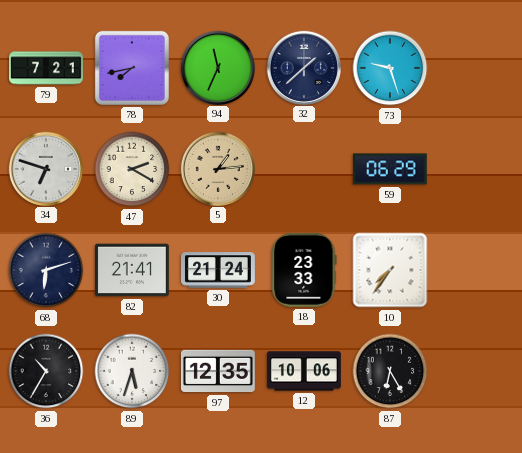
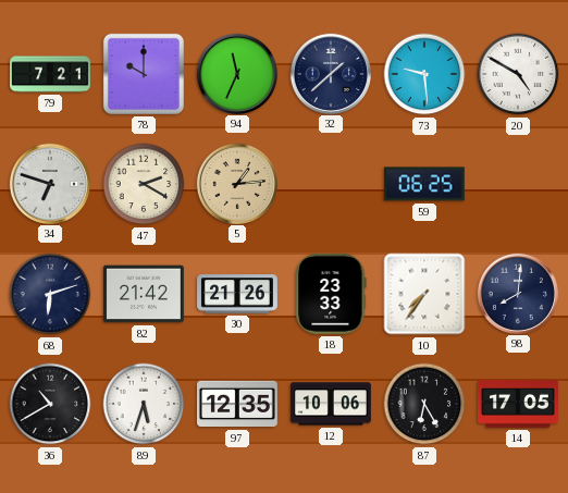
78: 7:43 -> 10:00 (144, 74)
73: 9:27 -> 9:29 (424, 74)
20: none -> 4:50 (518, 74)
59: 06:29 -> 06:25 (424, 184)
82: 21:41 -> 21:42 (144, 294)
30: 21:24 -> 21:26 (238, 294)
98: none -> 8:01 (517, 293)
36: 10:35 -> 10:40 (50, 404)
14: none -> 17:05 (518, 405)
